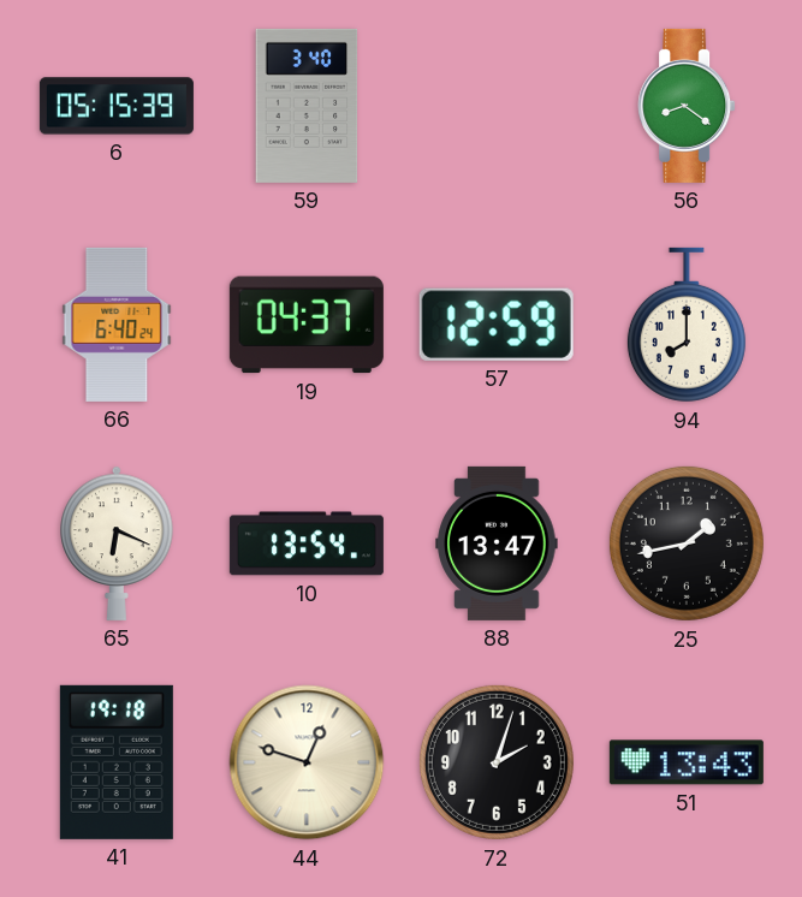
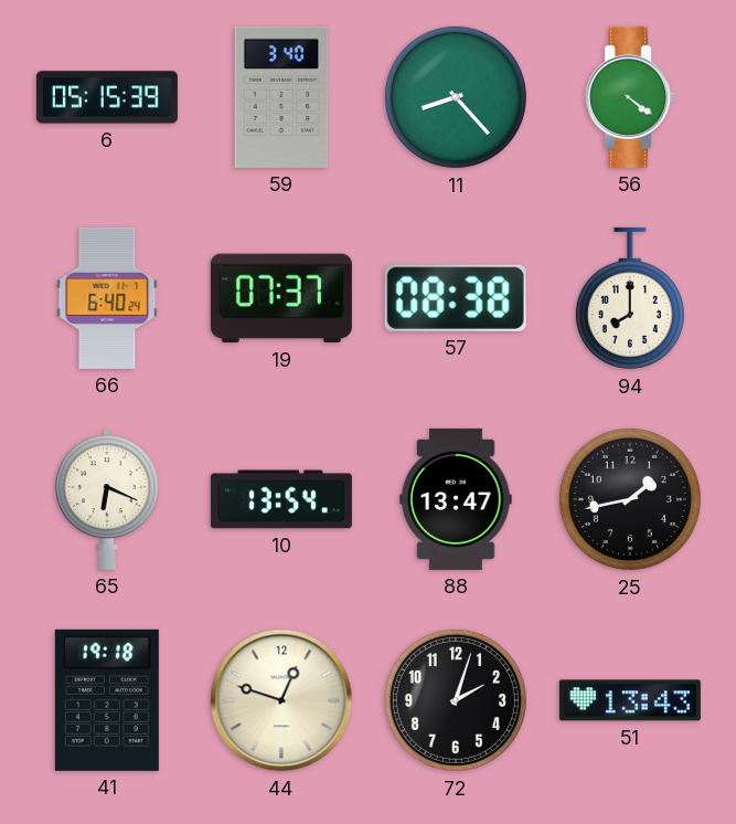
11: none -> 8:23 (456, 97)
56: 8:21 -> 4:21 (630, 97)
19: 04:37 -> 07:37 (281, 298)
57: 12:59 -> 08:38 (456, 298)
